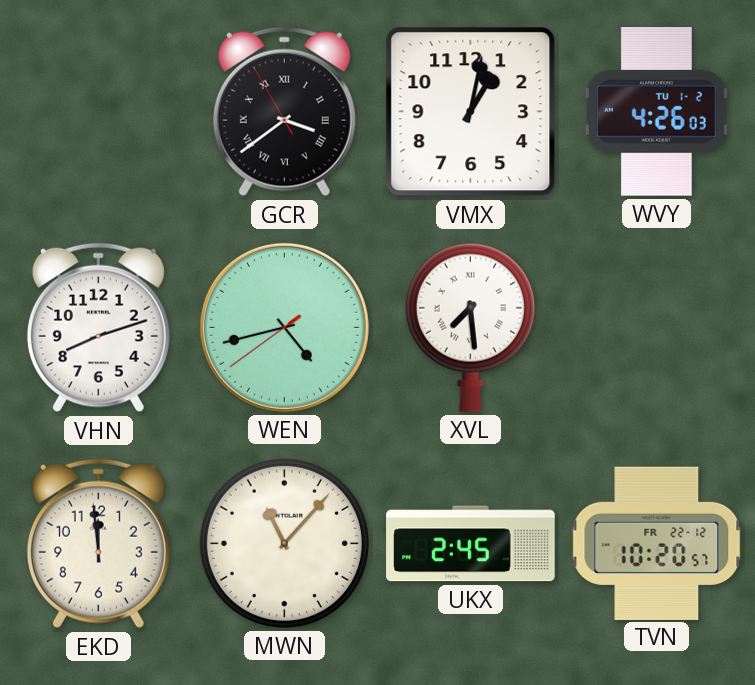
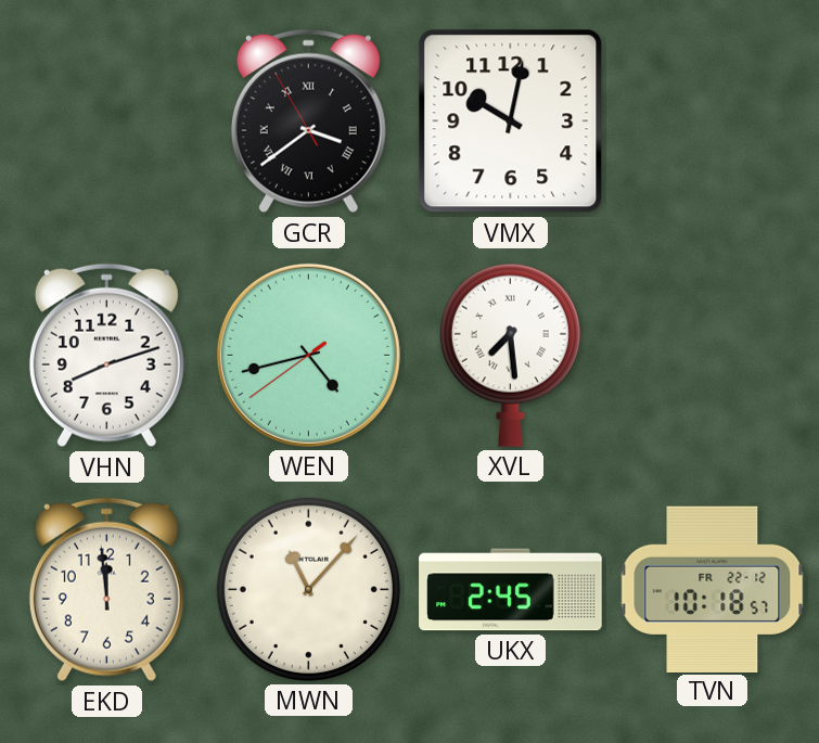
VMX: 1:02 -> 10:02 (511, 121)
WVY: 4:26 -> none (656, 112)
TVN: 10:20 -> 10:18 (713, 589)
